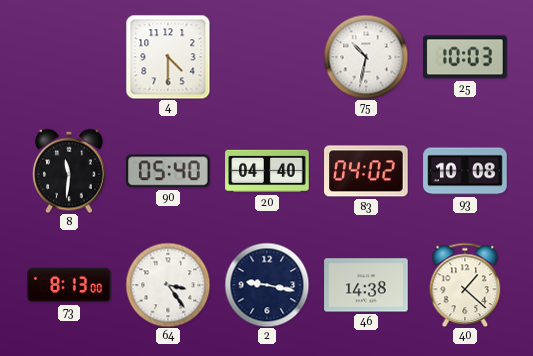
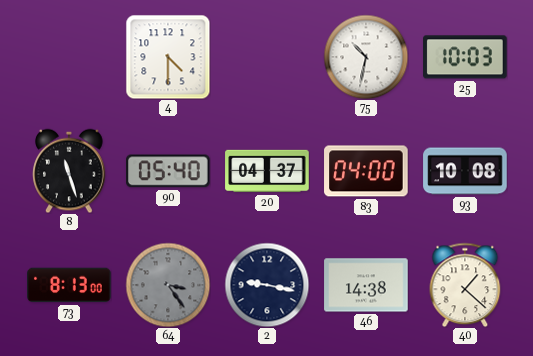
8: 11:31 -> 11:27 (69, 171)
20: 04:40 -> 04:37 (267, 171)
83: 04:02 -> 04:00 (366, 171)
64 dial: white -> grey (168, 285)
